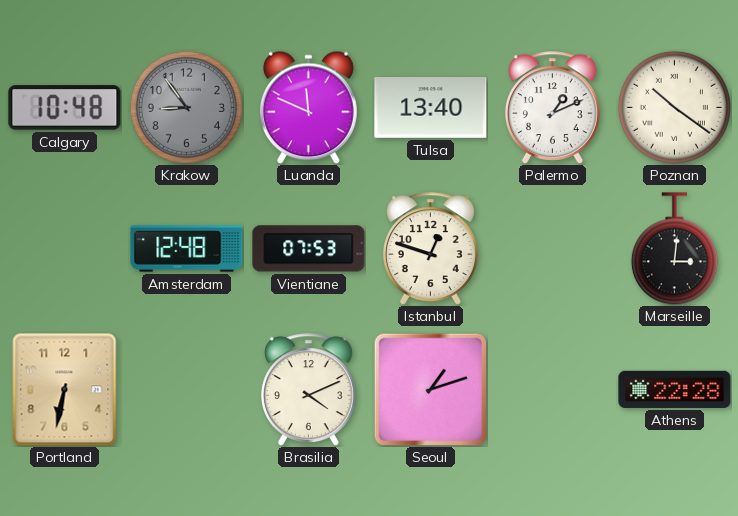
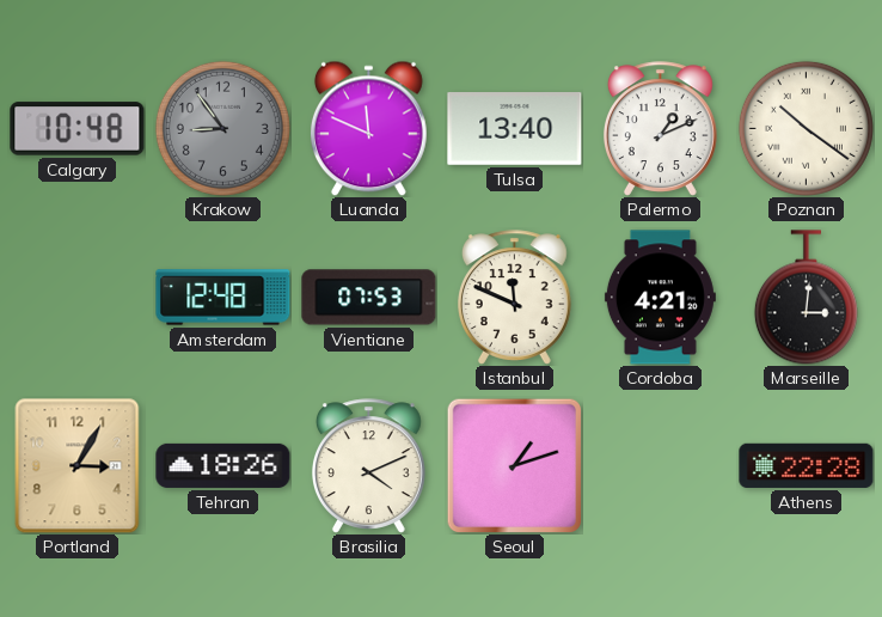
Istanbul: 12:48 -> 11:49 (514, 298)
Cordoba: none -> 4:21 (660, 298)
Portland: 6:32 -> 3:05 (78, 465)
Tehran: none -> 18:26 (223, 465)
